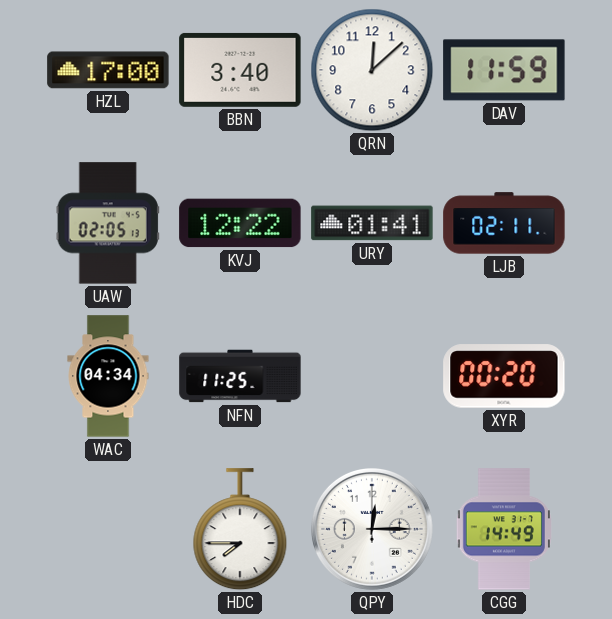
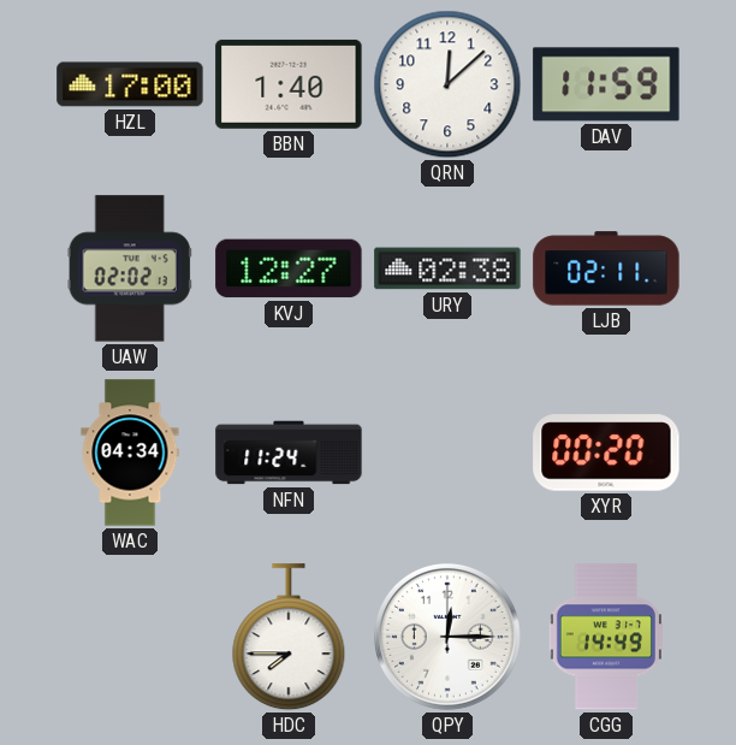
BBN: 3:40 -> 1:40 (289, 84)
UAW: 02:05 -> 02:02 (130, 268)
KVJ: 12:22 -> 12:27 (289, 268)
URY: 01:41 -> 02:38 (447, 268)
NFN: 11:25 -> 11:24 (289, 453)
